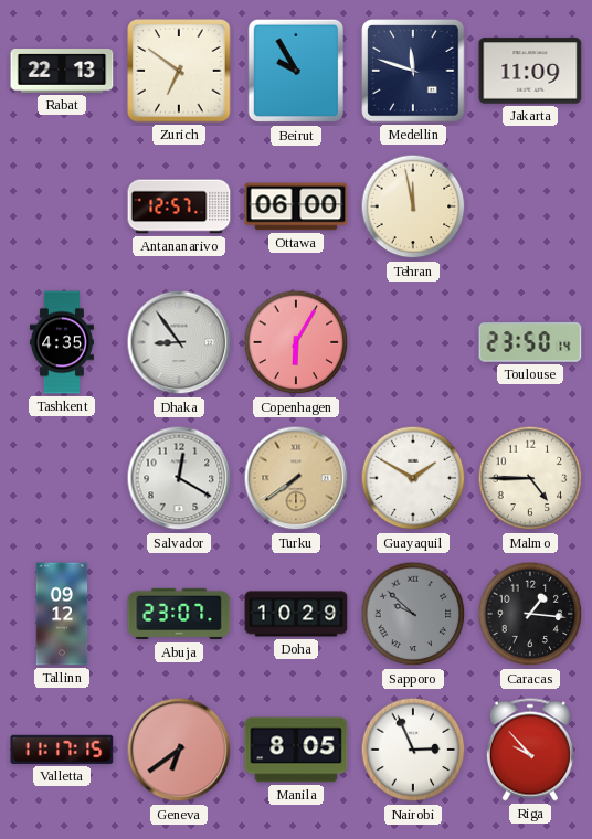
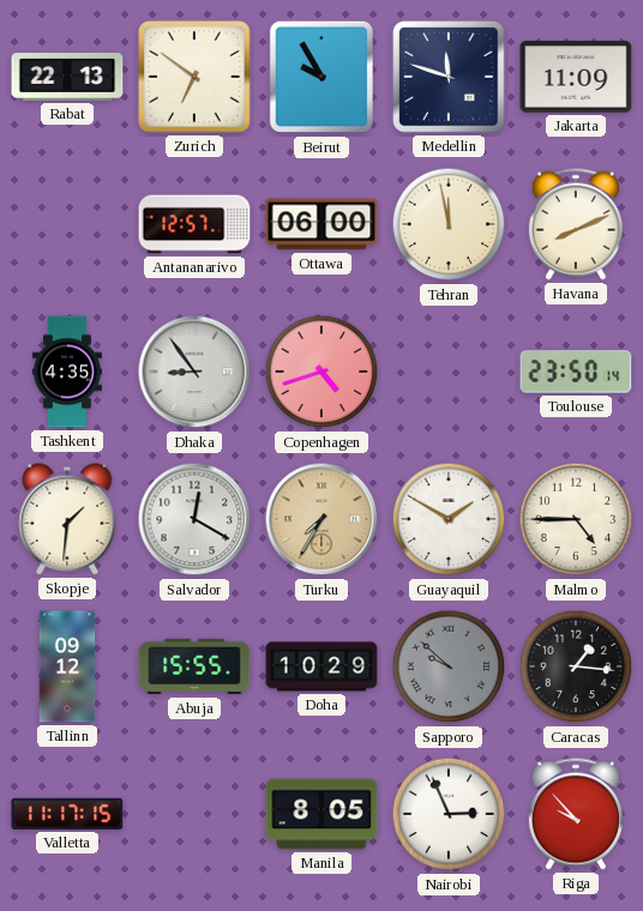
Havana: none -> 8:11 (576, 224)
Copenhagen: 6:05 -> 4:42 (321, 372)
Skopje: none -> 1:31 (67, 519)
Turku: 7:39 -> 7:35 (321, 519)
Abuja: 23:07 -> 15:55 (194, 666)
Geneva: 6:39 -> none (179, 750)
